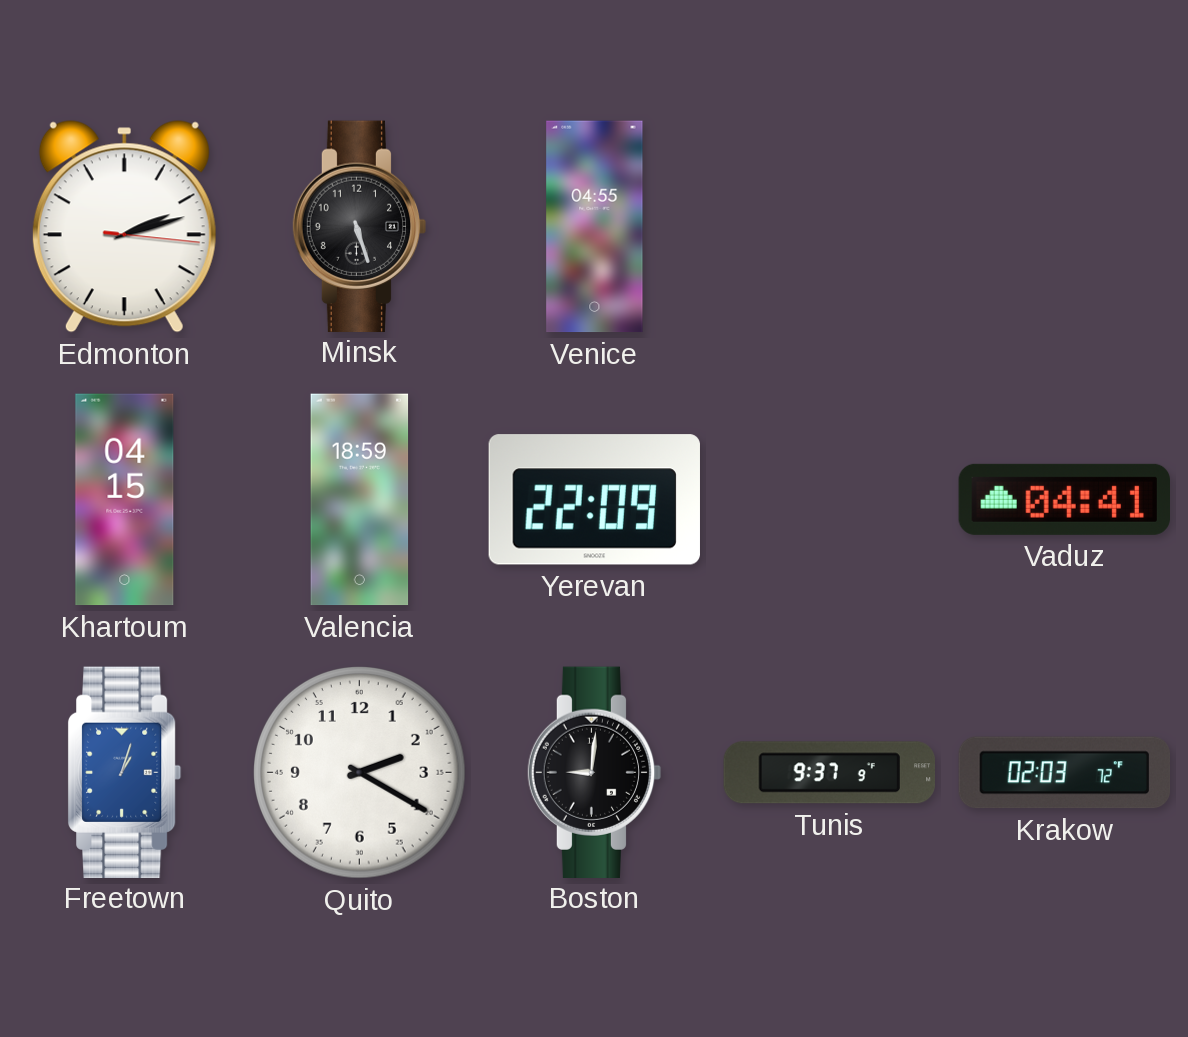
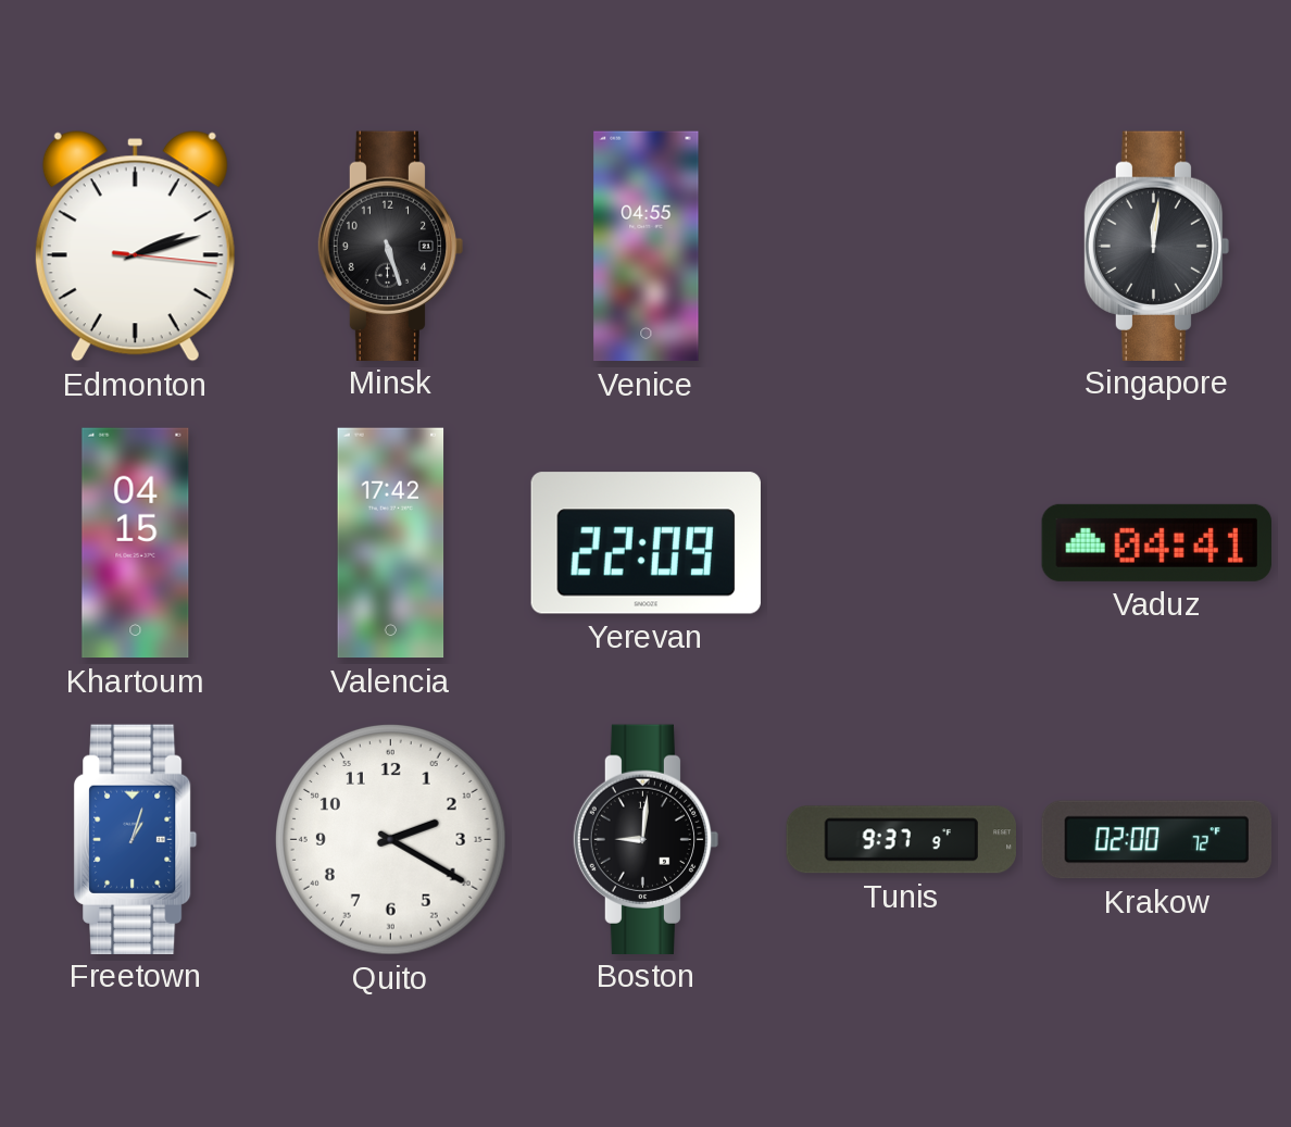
Singapore: none -> 12:01 (1157, 246)
Valencia: 18:59 -> 17:42 (391, 543)
Krakow: 02:03 -> 02:00 (1157, 840)
